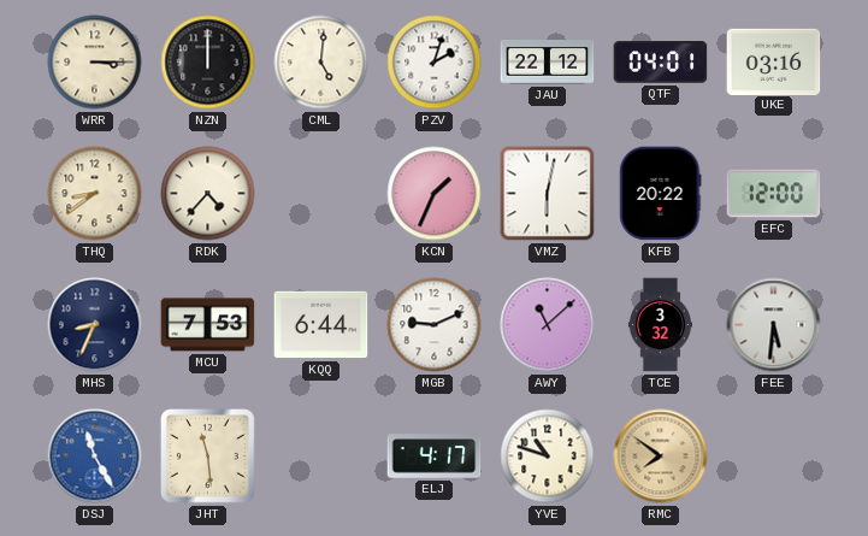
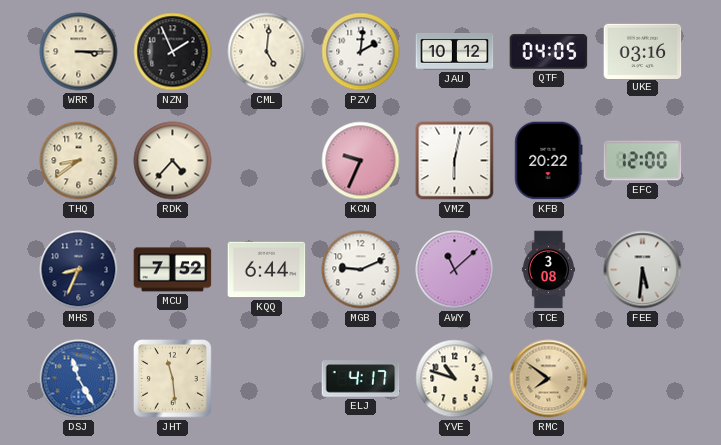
NZN: 12:00 -> 1:56 (173, 52)
PZV: 2:03 -> 2:01 (361, 52)
JAU: 22:12 -> 10:12 (455, 52)
QTF: 04:01 -> 04:05 (549, 52)
KCN: 1:34 -> 9:34 (361, 161)
MCU: 7:53 -> 7:52 (173, 270)
TCE: 3:32 -> 3:08 (548, 270)
